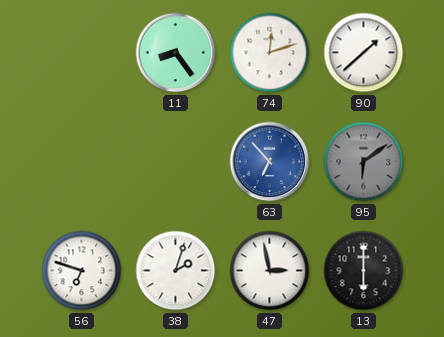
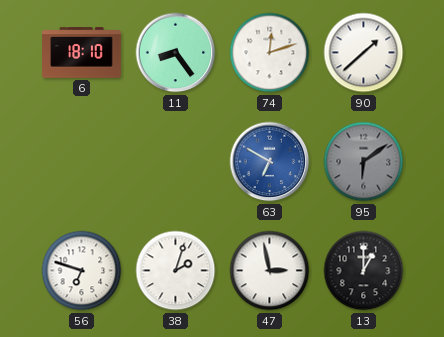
6: none -> 18:10 (82, 53)
63: 6:53 -> 6:50 (270, 162)
13: 6:00 -> 1:00 (364, 271)
